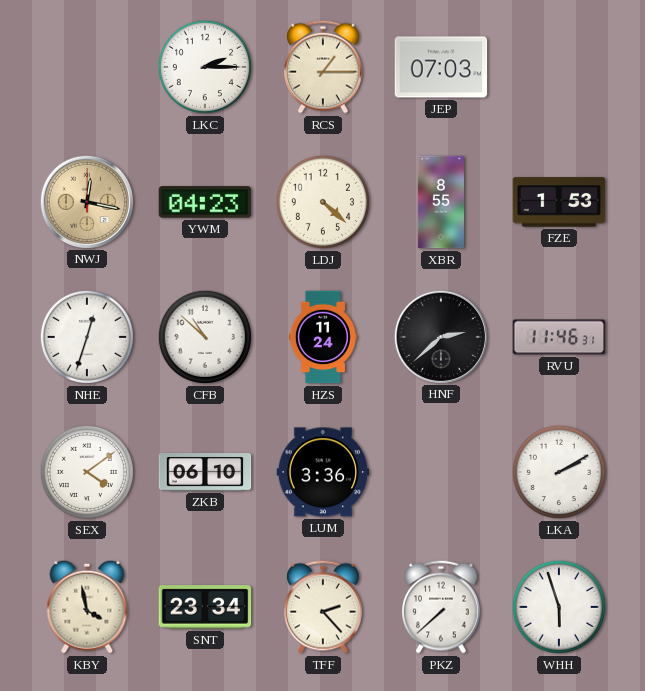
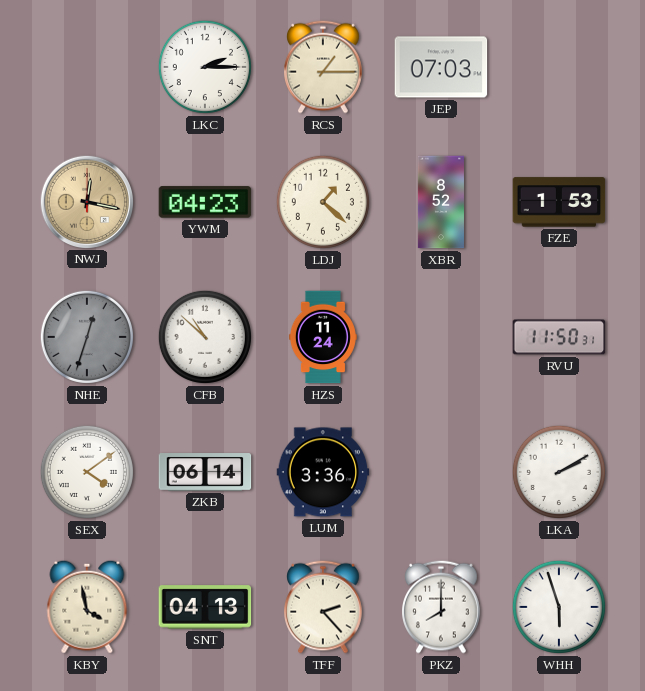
LDJ: 4:22 -> 1:22 (323, 202)
XBR: 8:55 -> 8:52 (441, 202)
NHE dial: white -> grey (87, 337)
HNF: 2:38 -> none (440, 336)
RVU: 11:46 -> 11:50 (559, 337)
ZKB: 06:10 -> 06:14 (205, 472)
SNT: 23:34 -> 04:13 (205, 607)
PKZ: 7:38 -> 8:00 (442, 607)
